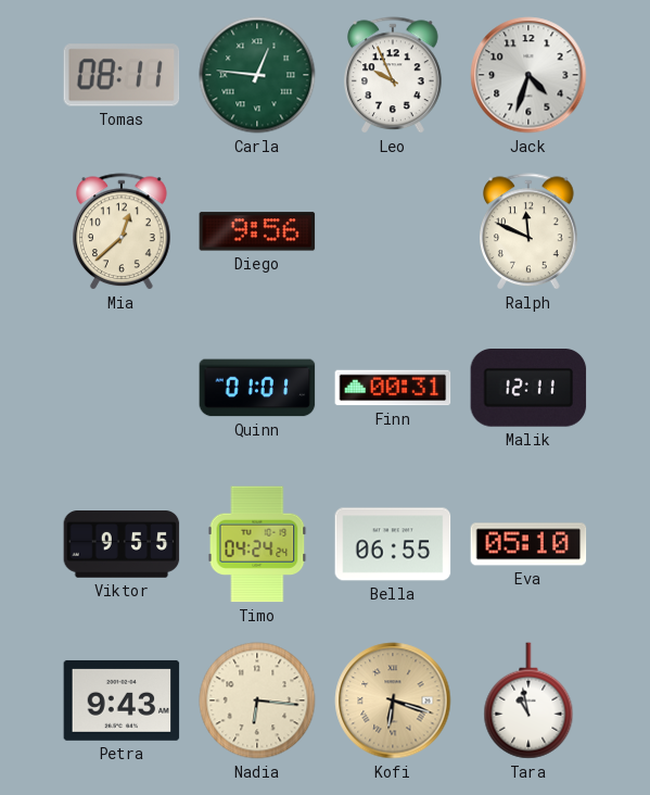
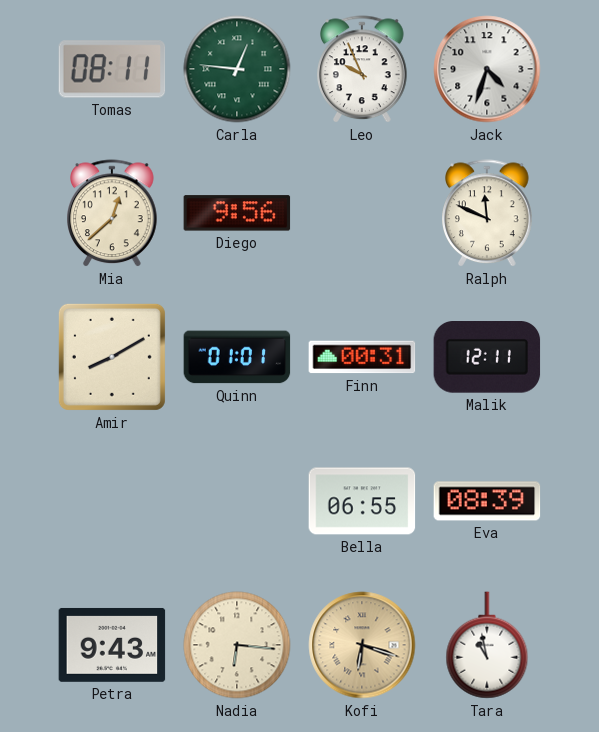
Amir: none -> 8:10 (112, 357)
Viktor: 9:55 -> none (122, 545)
Timo: 04:24 -> none (257, 544)
Eva: 05:10 -> 08:39 (487, 501)
